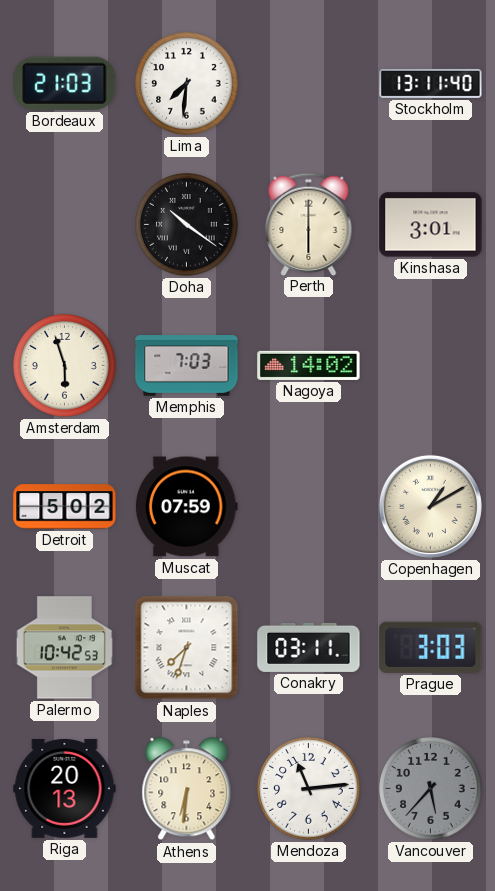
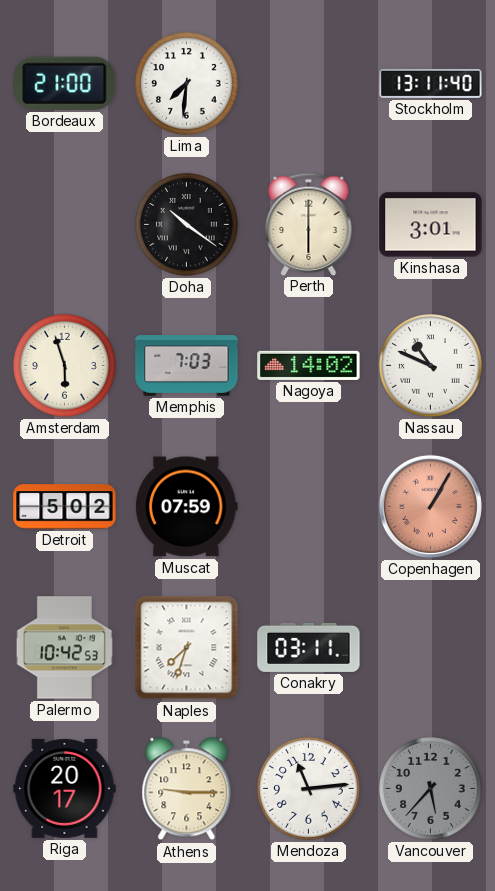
Bordeaux: 21:03 -> 21:00 (65, 83)
Nassau: none -> 10:49 (431, 366)
Copenhagen: 1:10 -> 1:05 (430, 506)
Copenhagen dial: cream -> salmon (430, 506)
Prague: 3:03 -> none (431, 647)
Riga: 20:13 -> 20:17 (65, 788)
Athens: 6:31 -> 9:15 (187, 789)
